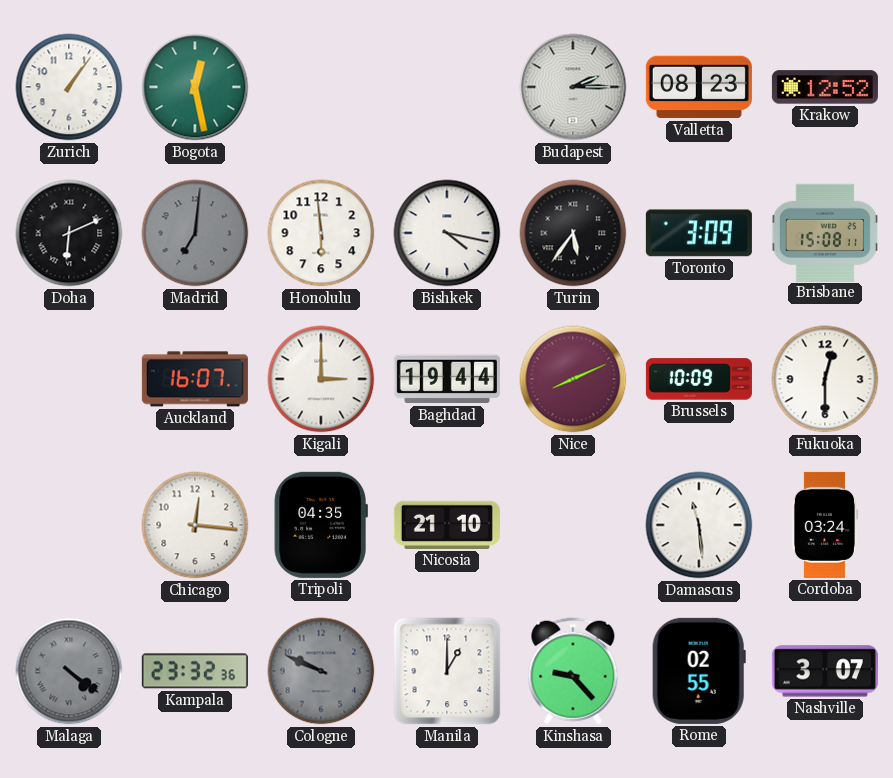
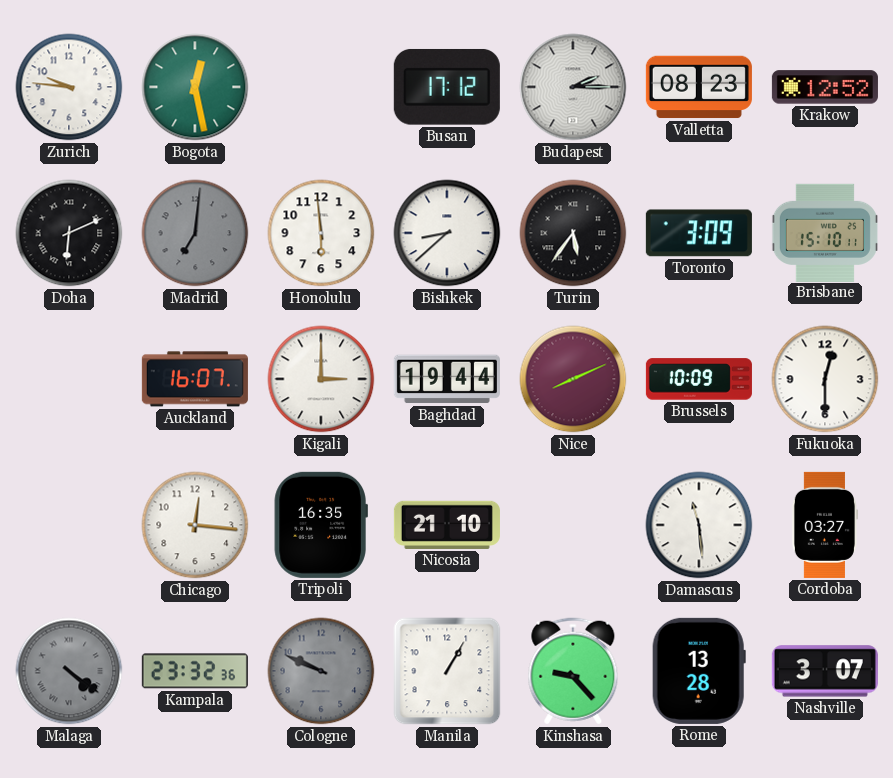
Zurich: 1:06 -> 9:46 (69, 87)
Busan: none -> 17:12 (447, 87)
Bishkek: 4:17 -> 8:38 (447, 233)
Brisbane: 15:08 -> 15:10 (825, 232)
Tripoli: 04:35 -> 16:35 (321, 525)
Cordoba: 03:24 -> 03:27 (824, 525)
Manila: 1:00 -> 1:05 (447, 671)
Rome: 02:55 -> 13:28 (699, 671)
